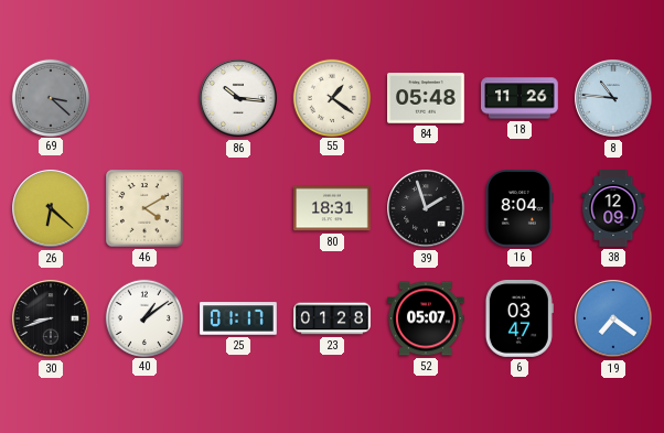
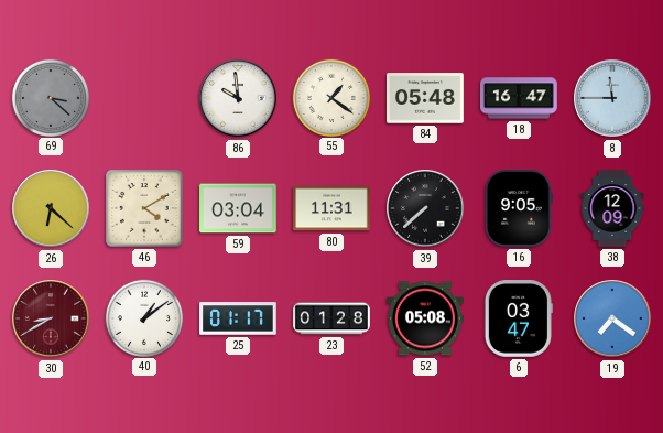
86: 10:16 -> 9:59 (238, 98)
18: 11:26 -> 16:47 (519, 98)
8: 10:46 -> 11:45 (612, 98)
59: none -> 03:04 (238, 208)
80: 18:31 -> 11:31 (333, 208)
39: 1:57 -> 7:38 (425, 208)
16: 8:04 -> 9:05 (519, 209)
30: 8:42 -> 8:40 (51, 318)
30 dial: black -> burgundy (51, 318)
52: 05:07 -> 05:08 (426, 318)
